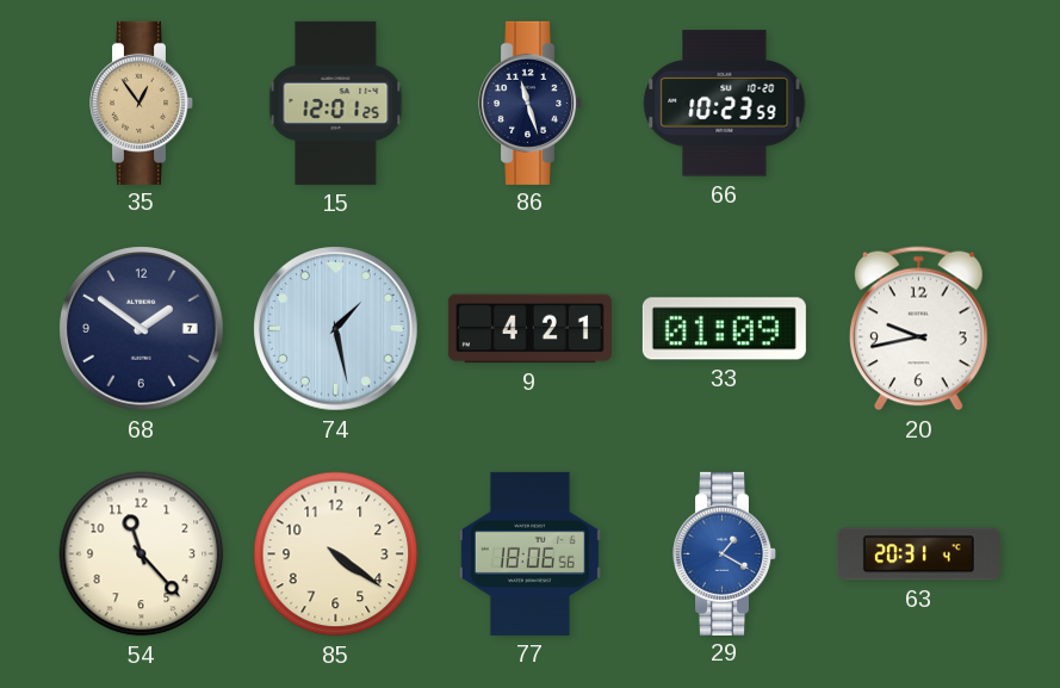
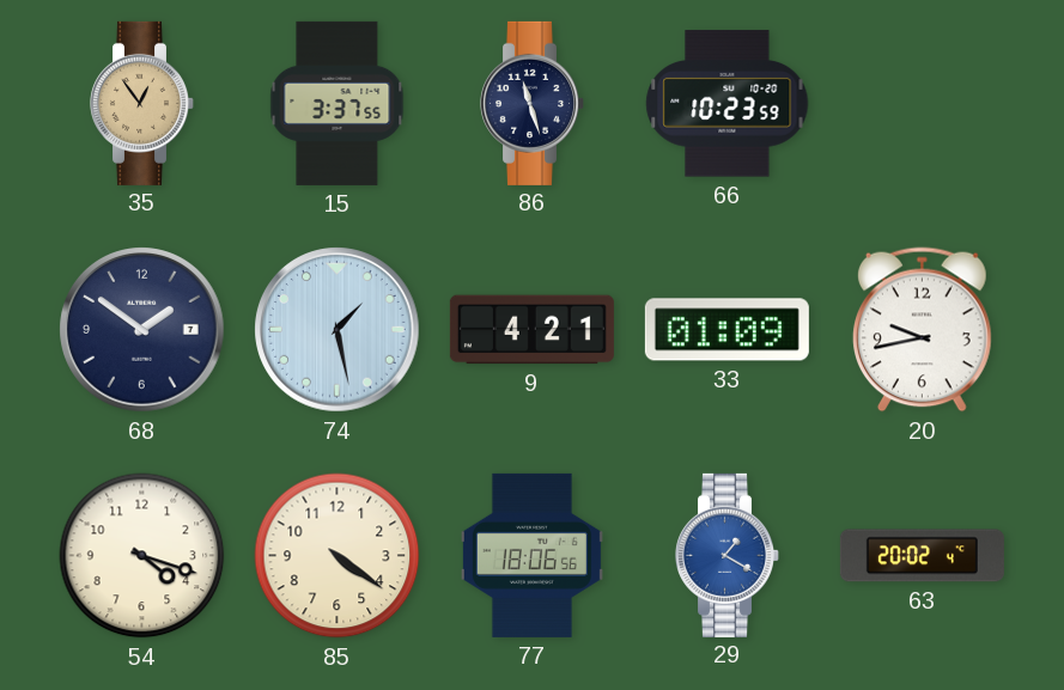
15: 12:01 -> 3:37 (338, 103)
54: 11:23 -> 4:18 (142, 556)
63: 20:31 -> 20:02 (922, 556)
